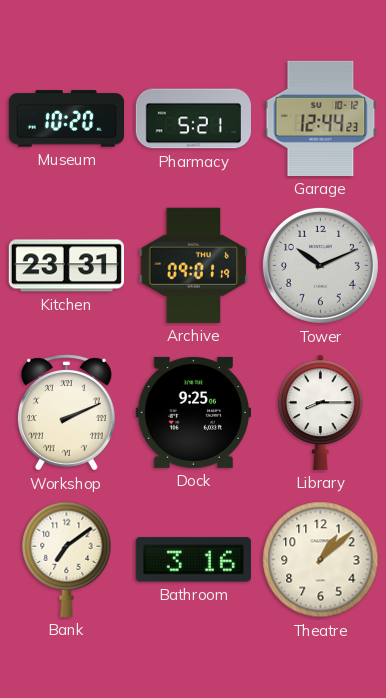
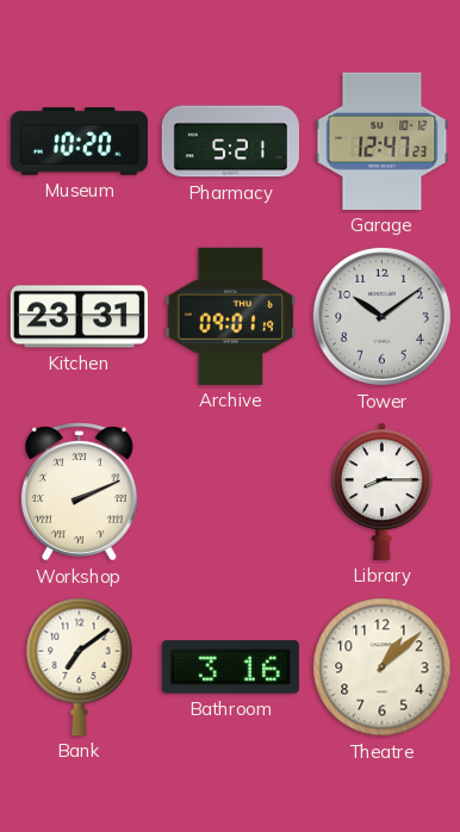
Garage: 12:44 -> 12:47 (383, 141)
Tower: 10:11 -> 10:09 (381, 316)
Dock: 9:25 -> none (193, 412)
